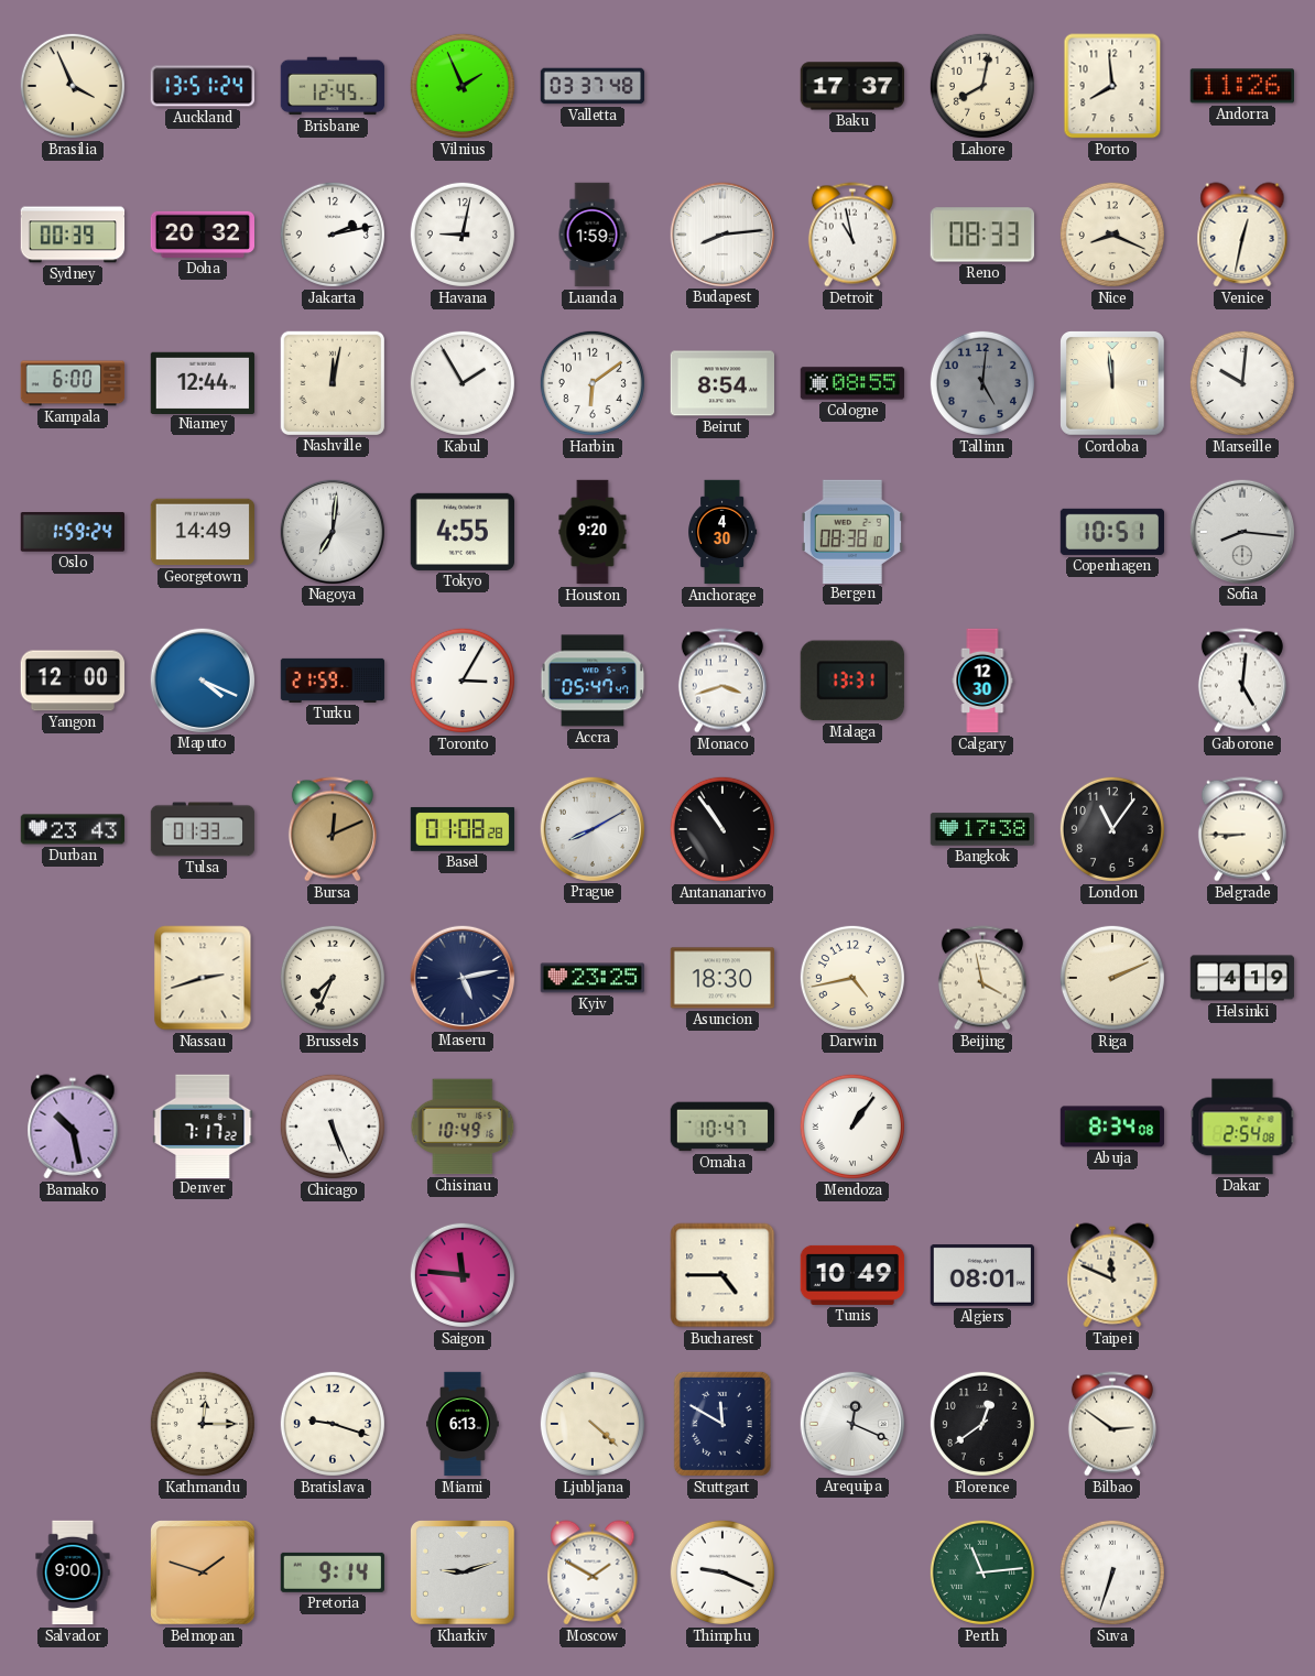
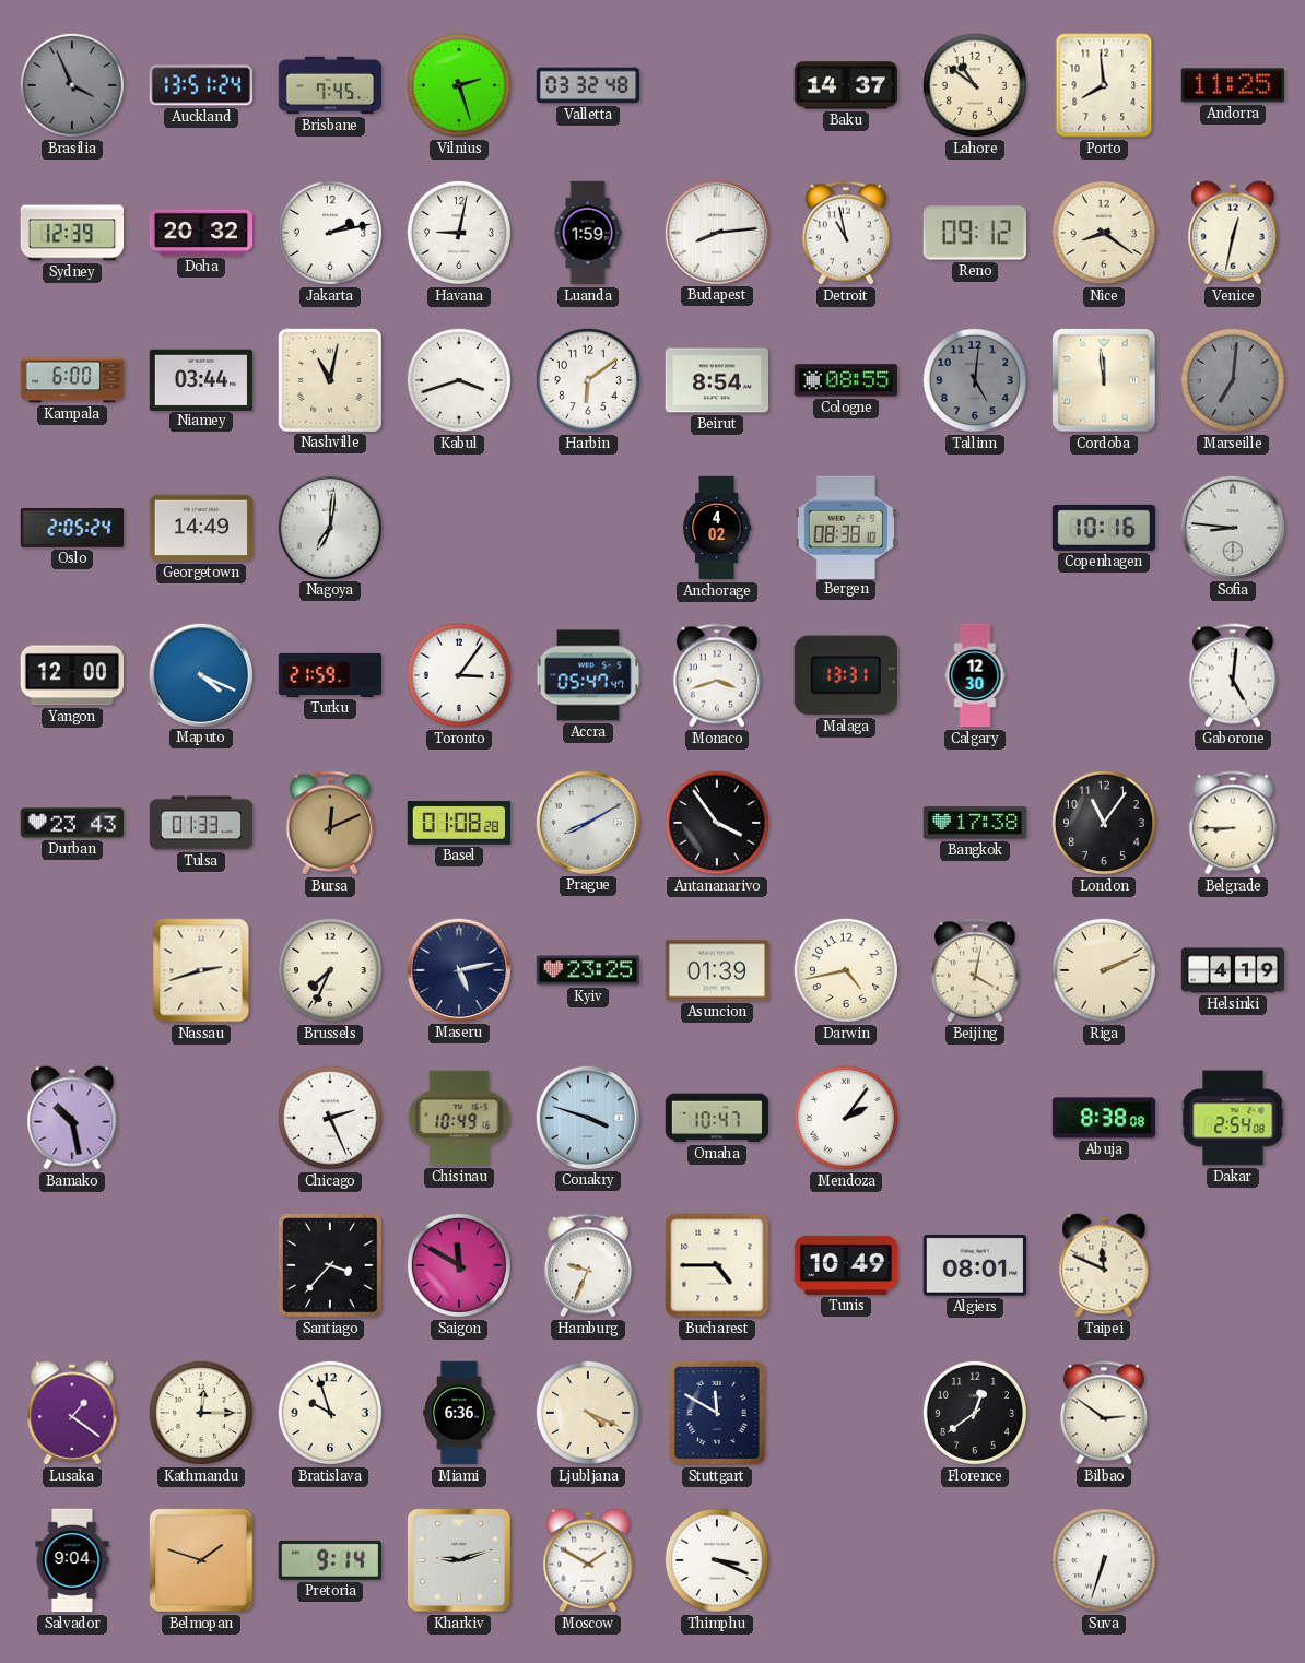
Brasilia dial: cream -> grey (72, 85)
Brisbane: 12:45 -> 7:45 (330, 85)
Vilnius: 1:56 -> 2:27 (459, 85)
Valletta: 03:37 -> 03:32 (588, 85)
Baku: 17:37 -> 14:37 (845, 85)
Lahore: 8:02 -> 10:51 (975, 85)
Andorra: 11:26 -> 11:25 (1232, 85)
Sydney: 00:39 -> 12:39 (72, 233)
Reno: 08:33 -> 09:12 (974, 233)
Nice: 8:19 -> 8:21 (1104, 233)
Niamey: 12:44 -> 03:44 (201, 379)
Nashville: 12:02 -> 11:02 (329, 379)
Kabul: 1:55 -> 3:42 (459, 380)
Marseille: 10:01 -> 7:01 (1233, 380)
Marseille dial: white -> grey (1233, 380)
Oslo: 1:59 -> 2:05 (71, 529)
Tokyo: 4:55 -> none (461, 532)
Houston: 9:20 -> none (593, 532)
Anchorage: 4:30 -> 4:02 (717, 528)
Copenhagen: 10:51 -> 10:16 (1103, 528)
Sofia: 8:16 -> 8:46 (1232, 527)
Toronto: 3:05 -> 3:06 (459, 675)
Antananarivo: 10:54 -> 3:54 (717, 823)
Asuncion: 18:30 -> 01:39 (717, 970)
Beijing: 3:58 -> 4:02 (975, 970)
Denver: 7:17 -> none (203, 1125)
Chicago: 5:26 -> 2:26 (330, 1118)
Conakry: none -> 3:48 (587, 1117)
Mendoza: 1:06 -> 2:06 (846, 1118)
Abuja: 8:34 -> 8:38 (1104, 1118)
Santiago: none -> 3:37 (331, 1266)
Saigon: 11:46 -> 11:50 (459, 1265)
Hamburg: none -> 9:34 (588, 1265)
Lusaka: none -> 1:21 (72, 1413)
Bratislava: 9:18 -> 9:57 (330, 1413)
Miami: 6:13 -> 6:36 (459, 1413)
Ljubljana: 4:22 -> 4:19 (588, 1413)
Arequipa: 12:19 -> none (851, 1423)
Salvador: 9:00 -> 9:04 (72, 1560)
Thimphu: 9:19 -> 3:19 (717, 1560)
Perth: 11:14 -> none (982, 1572)
